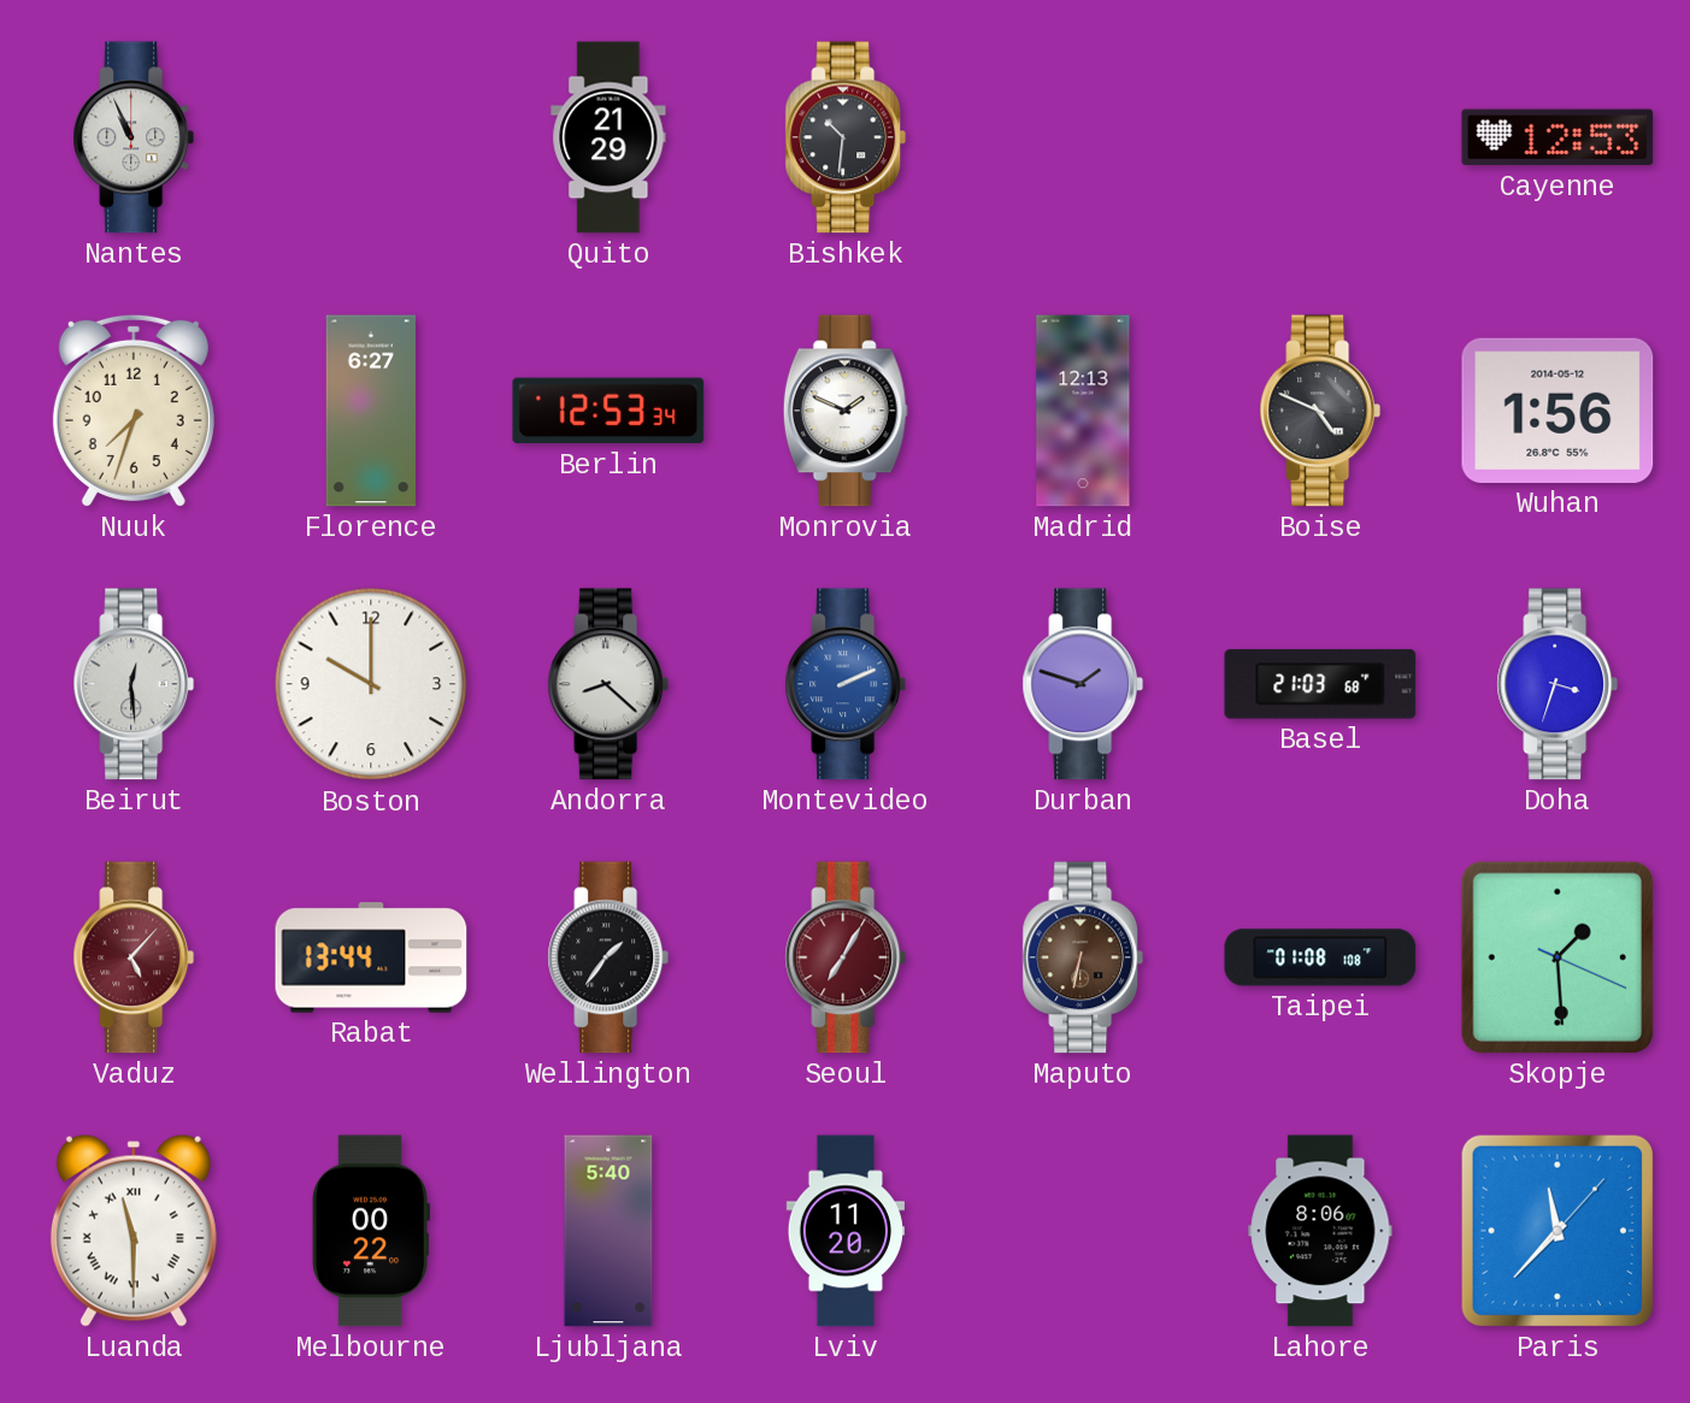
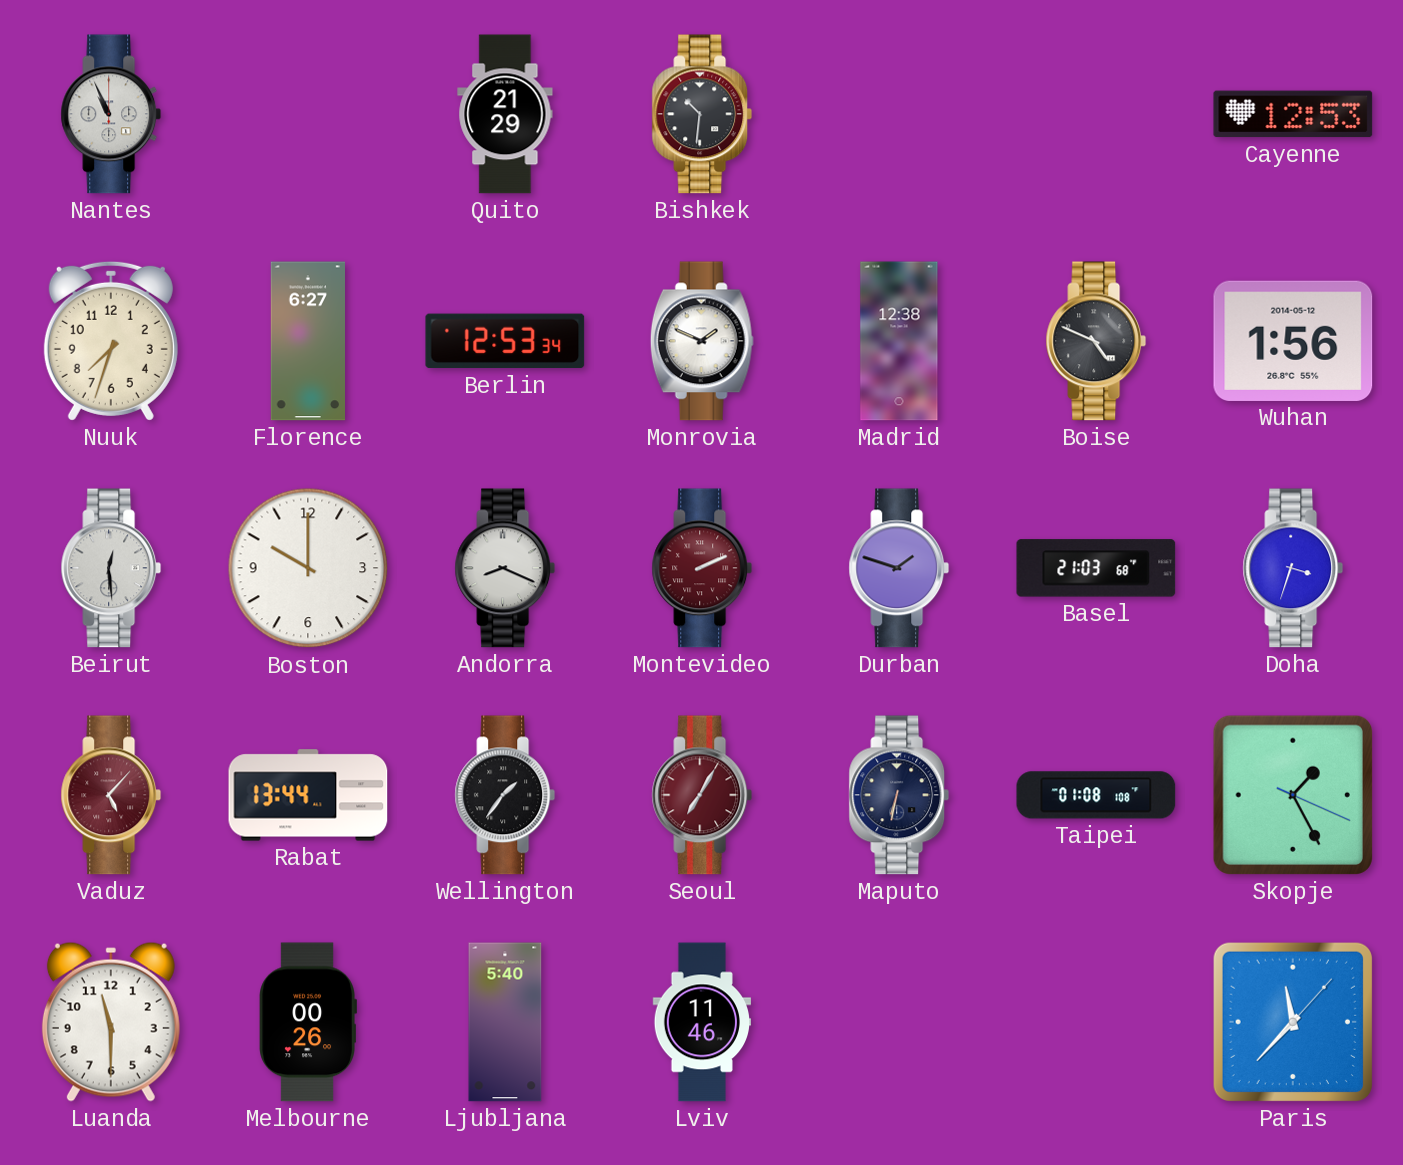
Madrid: 12:13 -> 12:38 (899, 341)
Andorra: 8:22 -> 8:19 (505, 568)
Montevideo dial: blue -> burgundy (702, 568)
Maputo dial: brown -> navy (899, 795)
Skopje: 1:29 -> 1:25 (1293, 795)
Luanda numerals: Roman -> Arabic (111, 1022)
Melbourne: 00:22 -> 00:26 (308, 1022)
Lviv: 11:20 -> 11:46 (701, 1022)
Lahore: 8:06 -> none (1320, 1231)
